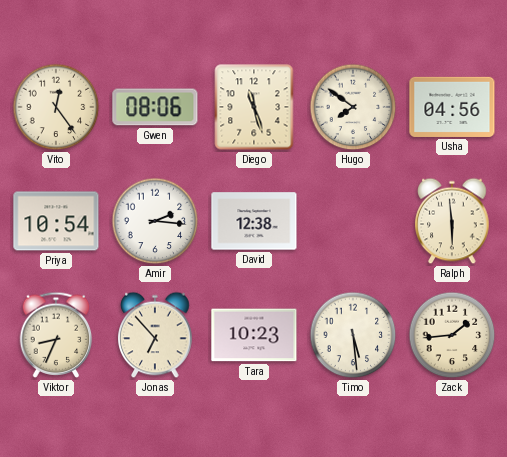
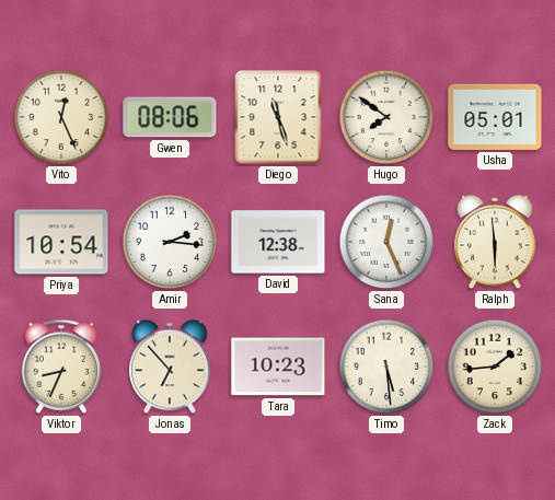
Vito: 12:24 -> 12:26 (61, 117)
Usha: 04:56 -> 05:01 (495, 117)
Sana: none -> 12:26 (386, 242)
